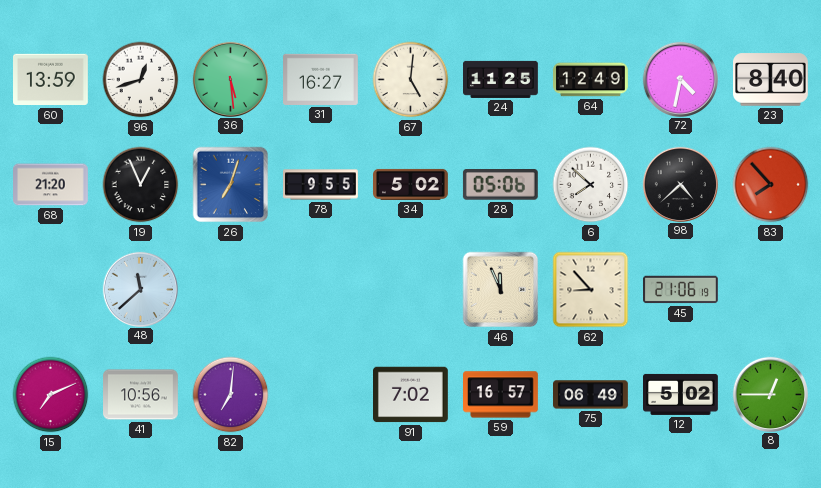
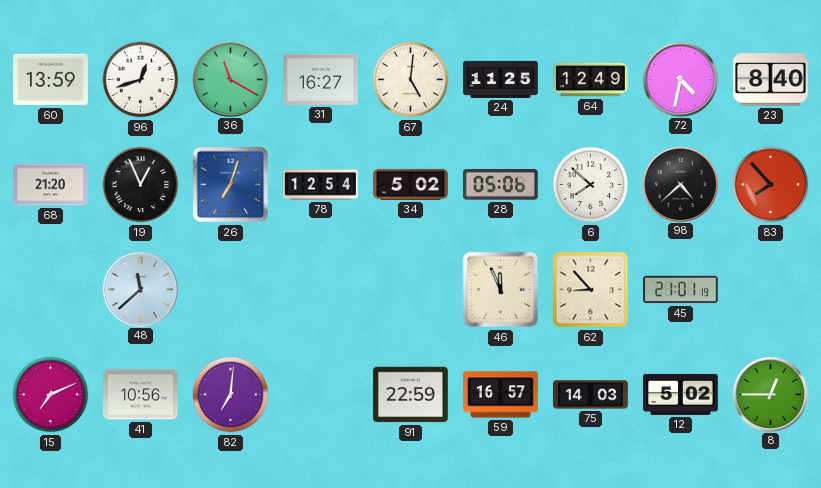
36: 5:29 -> 11:20 (230, 79)
78: 9:55 -> 12:54 (321, 185)
45: 21:06 -> 21:01 (681, 290)
91: 7:02 -> 22:59 (411, 395)
75: 06:49 -> 14:03 (591, 395)
